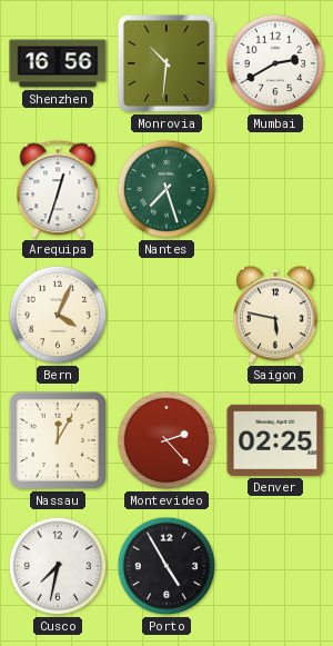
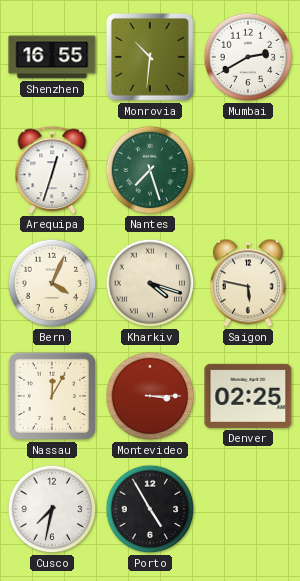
Shenzhen: 16:56 -> 16:55 (52, 57)
Kharkiv: none -> 4:18 (150, 283)
Montevideo: 2:23 -> 3:15 (150, 396)
